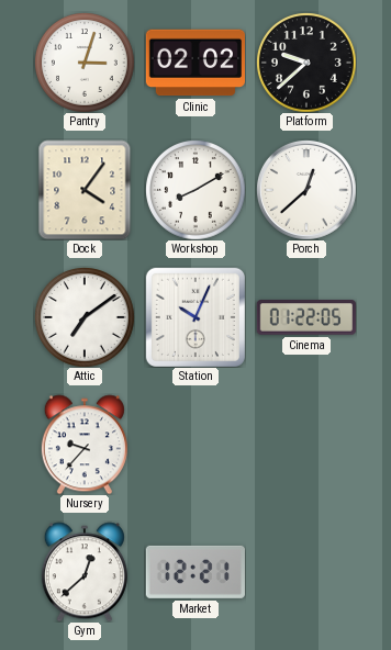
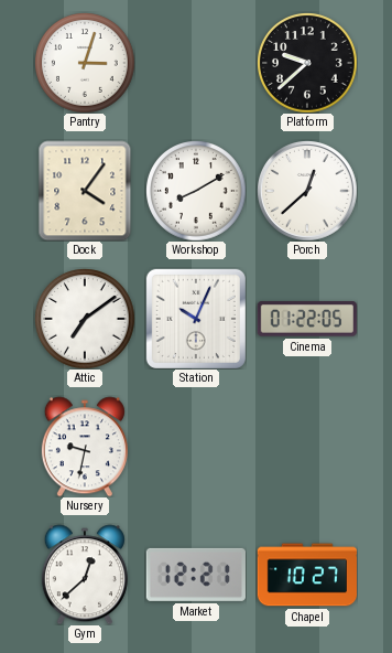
Clinic: 02:02 -> none (194, 63)
Nursery: 9:37 -> 9:32 (85, 447)
Chapel: none -> 10:27 (306, 575)
